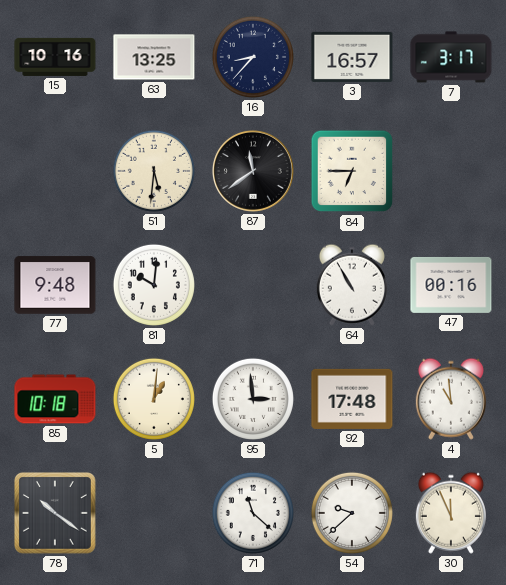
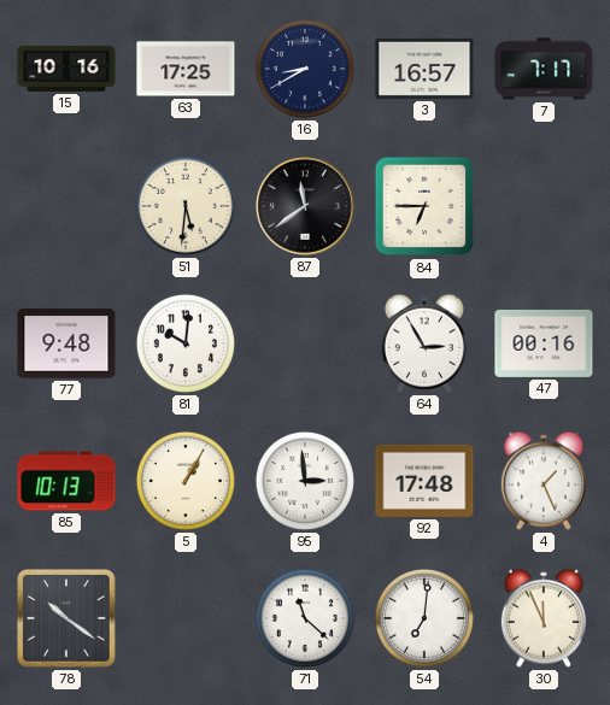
63: 13:25 -> 17:25 (186, 69)
16: 8:37 -> 8:40 (305, 69)
7: 3:17 -> 7:17 (544, 69)
64: 10:55 -> 2:55 (424, 343)
85: 10:18 -> 10:13 (66, 481)
5: 1:01 -> 1:05 (186, 481)
4: 10:59 -> 1:26 (544, 481)
54: 9:38 -> 7:01 (424, 618)
